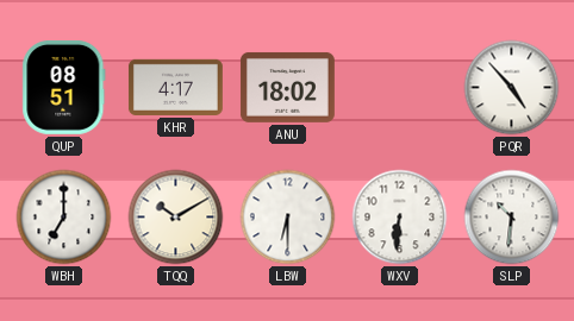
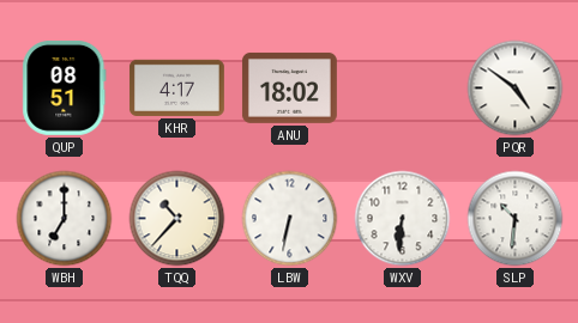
PQR: 4:53 -> 4:51 (516, 89)
TQQ: 10:10 -> 10:37 (177, 219)
LBW: 6:30 -> 6:32 (290, 219)
